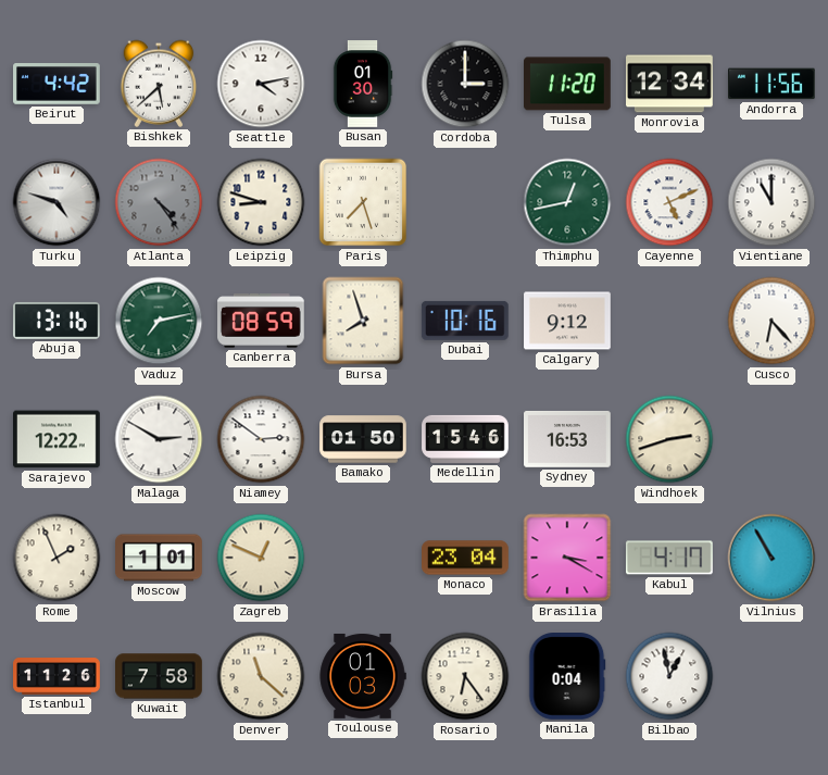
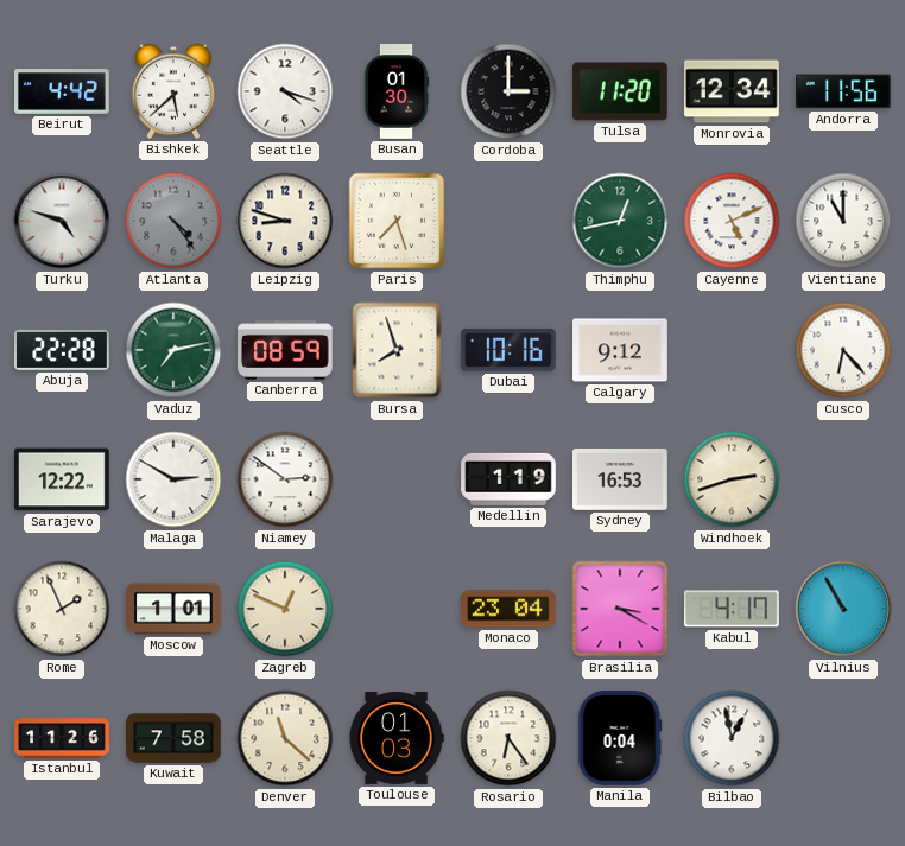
Seattle: 4:13 -> 4:18 (285, 91)
Abuja: 13:16 -> 22:28 (63, 350)
Bamako: 01:50 -> none (363, 439)
Medellin: 15:46 -> 1:19 (508, 479)
